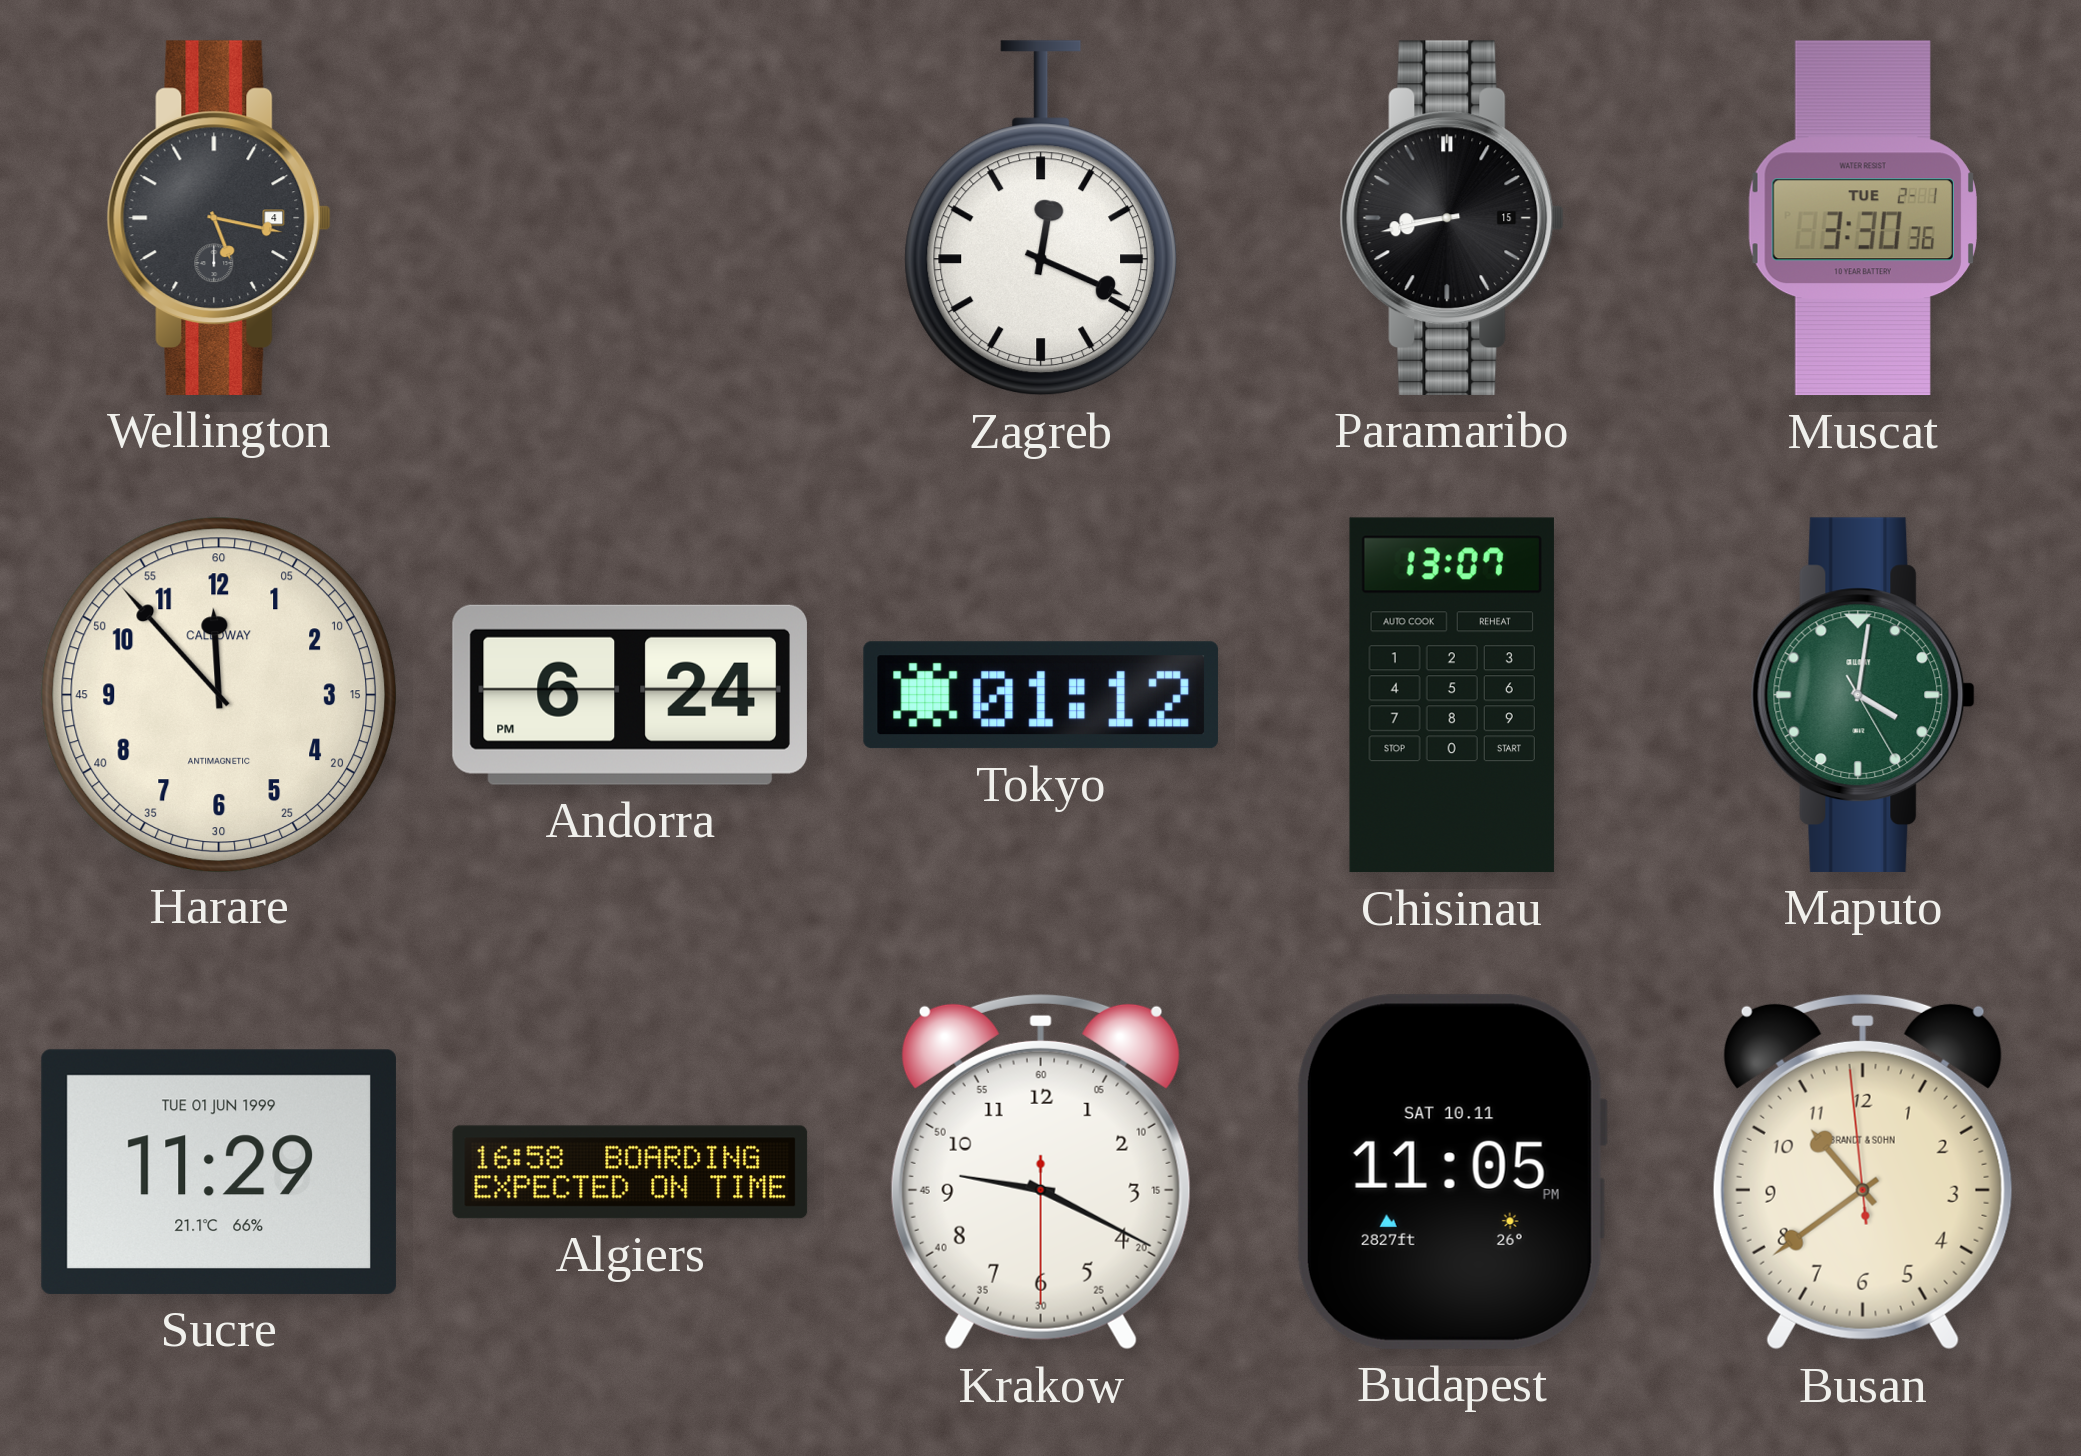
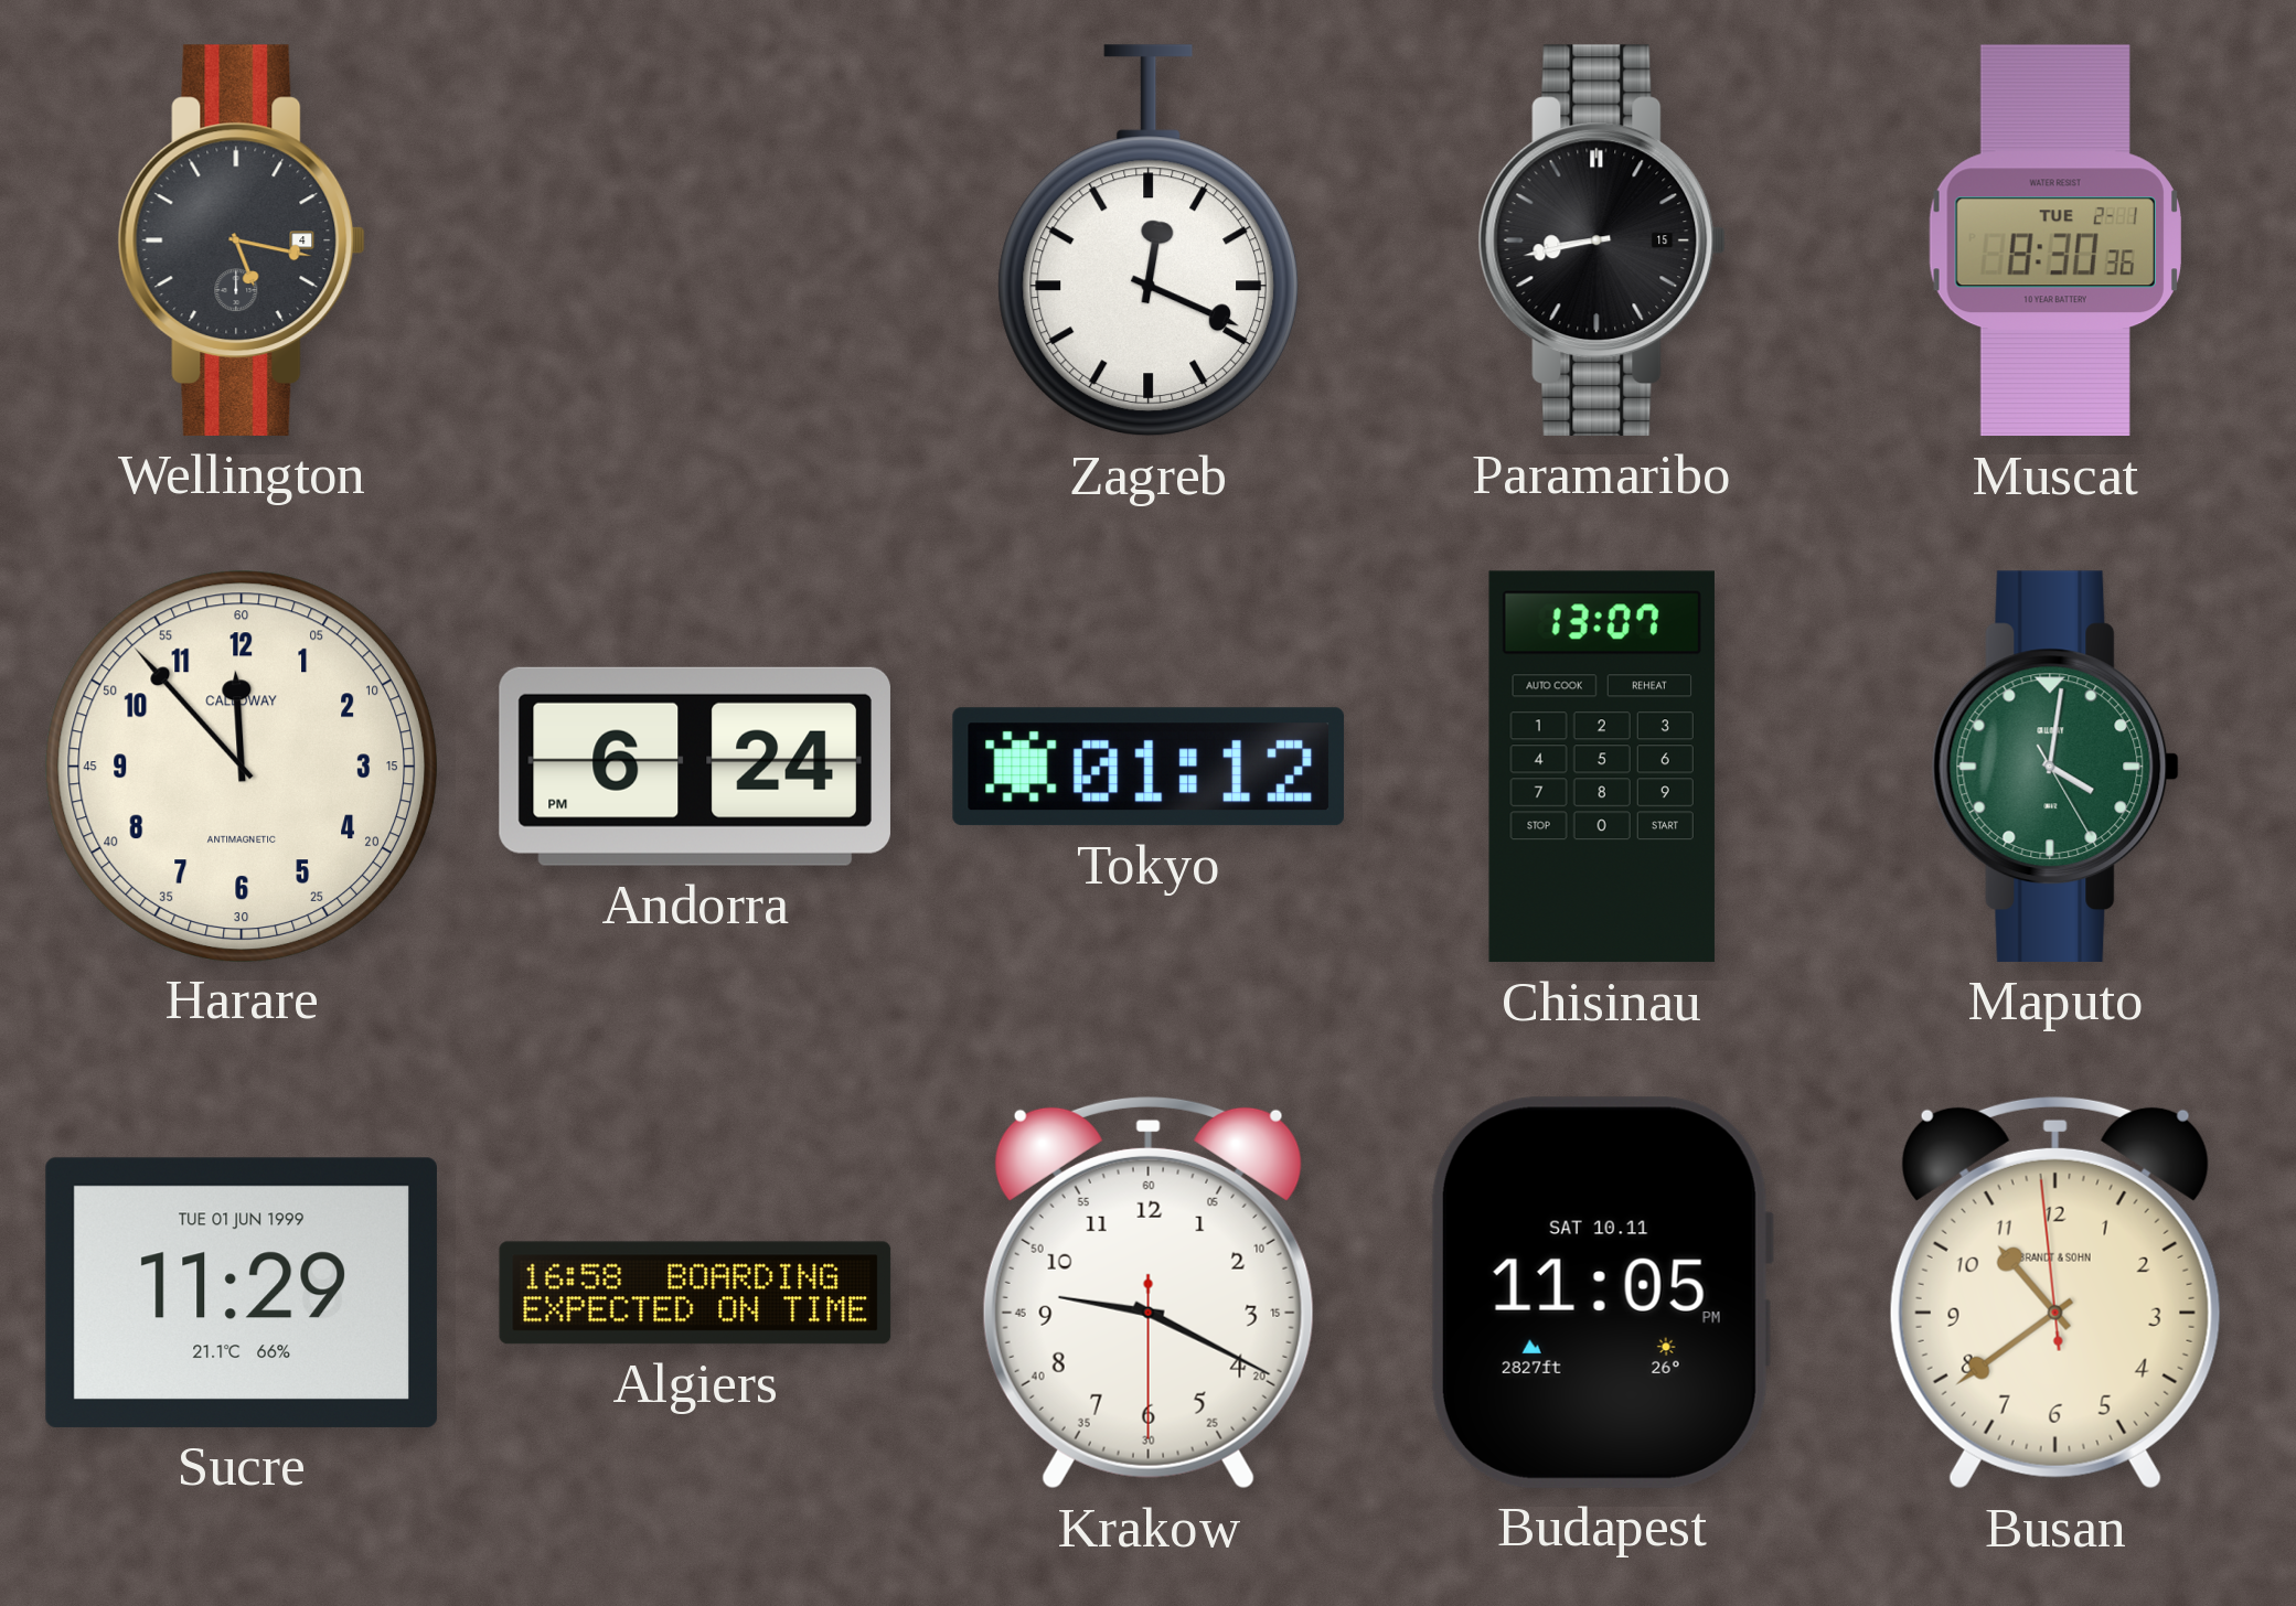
Muscat: 3:30 -> 8:30 (2055, 240)
